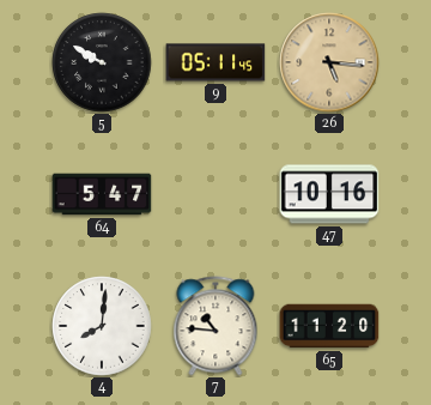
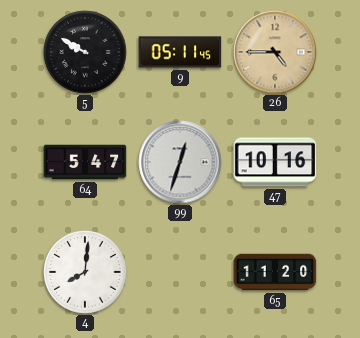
26: 5:16 -> 4:45 (275, 52)
99: none -> 12:33 (180, 162)
7: 10:46 -> none (215, 326)
